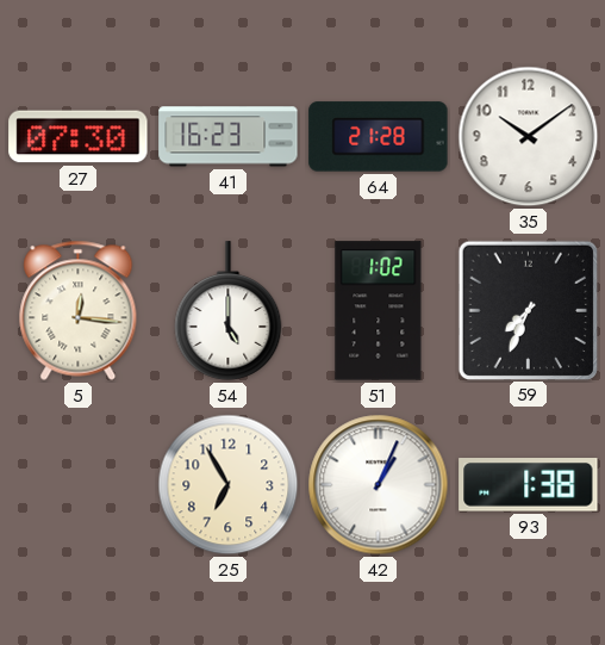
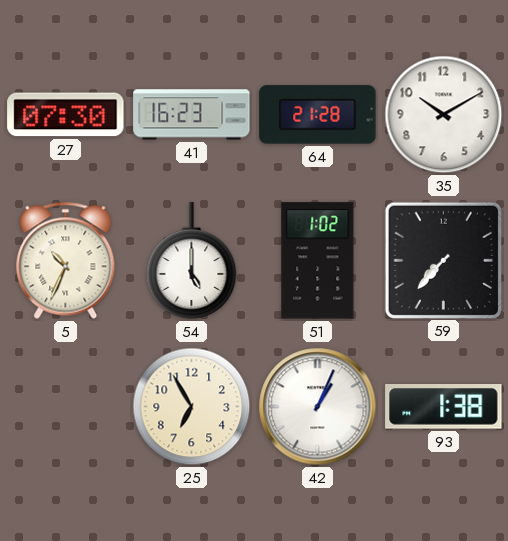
35: 10:09 -> 10:10 (444, 115)
5: 12:16 -> 10:34 (66, 260)
59: 7:34 -> 7:37 (443, 260)
